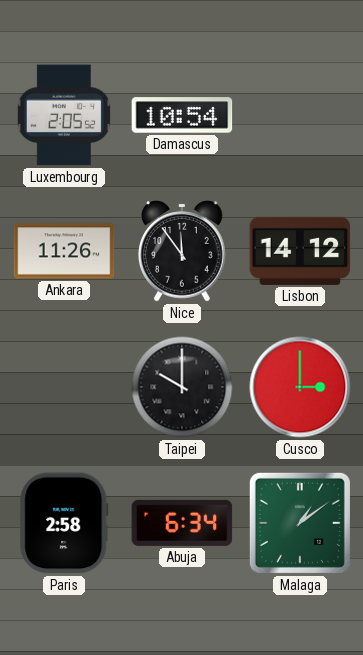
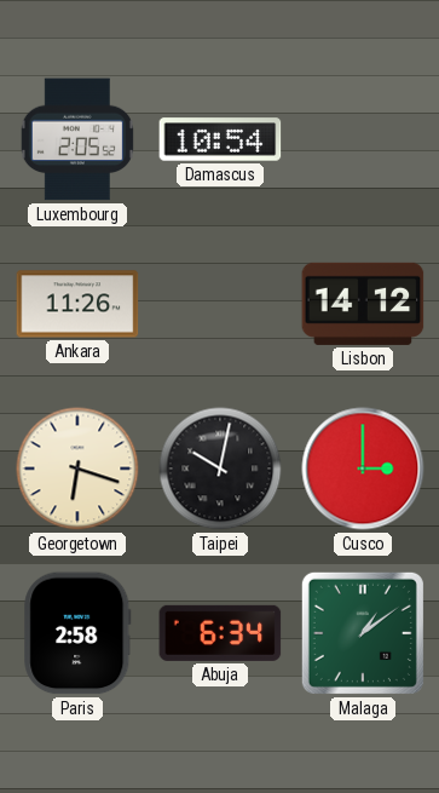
Nice: 11:54 -> none (183, 251)
Georgetown: none -> 6:18 (77, 469)
Taipei: 10:00 -> 10:02 (220, 469)
